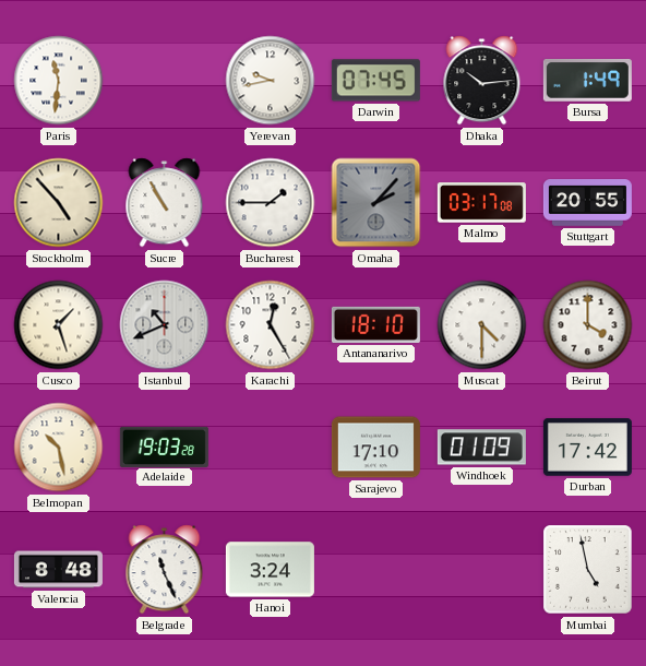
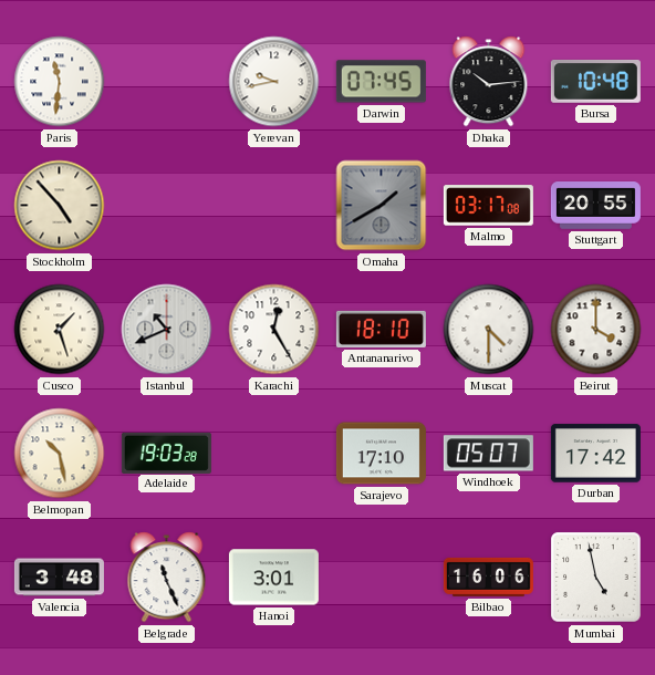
Bursa: 1:49 -> 10:48 (595, 82)
Sucre: 10:55 -> none (165, 203)
Bucharest: 1:45 -> none (271, 203)
Omaha: 2:07 -> 1:40 (382, 206)
Windhoek: 01:09 -> 05:07 (488, 454)
Valencia: 8:48 -> 3:48 (59, 578)
Hanoi: 3:24 -> 3:01 (273, 578)
Bilbao: none -> 16:06 (488, 577)
